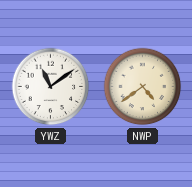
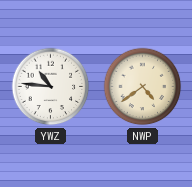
YWZ: 11:09 -> 10:46 (51, 87)
